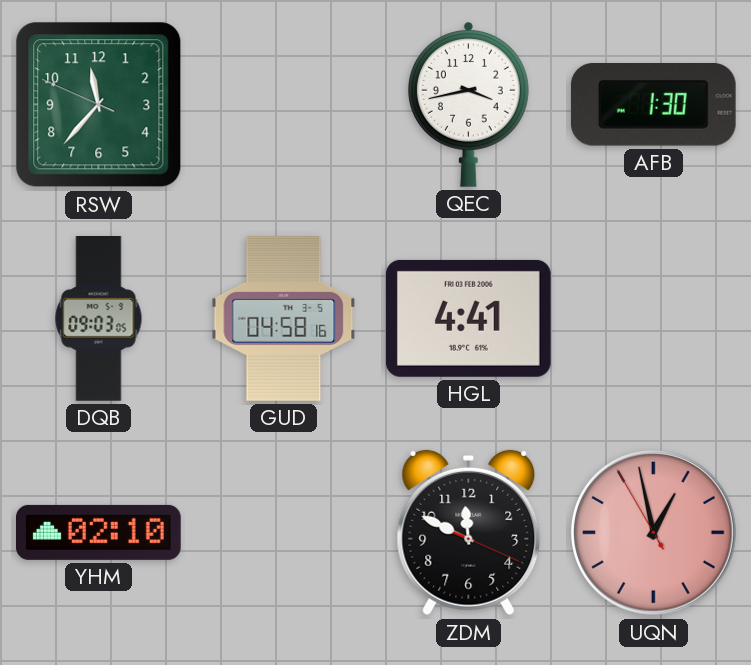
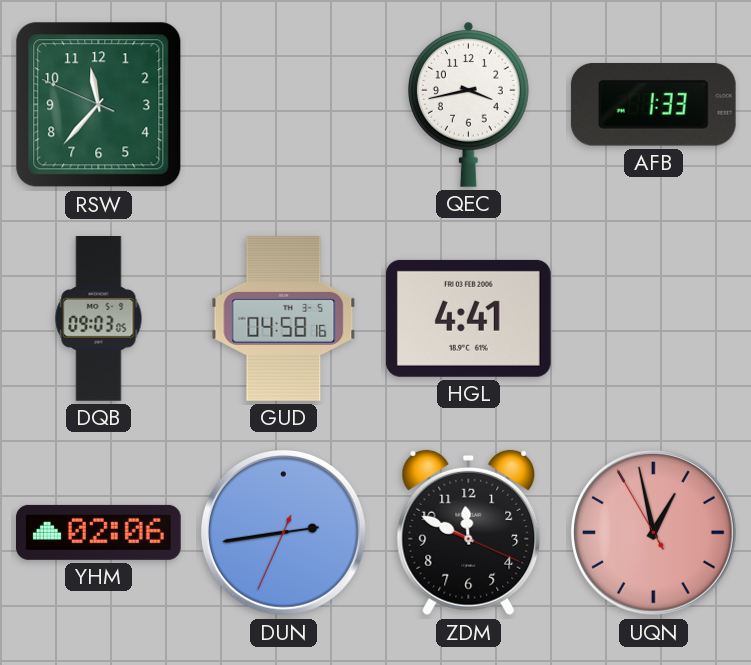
AFB: 1:30 -> 1:33 (653, 105)
YHM: 02:10 -> 02:06 (99, 532)
DUN: none -> 2:43 (284, 533)
